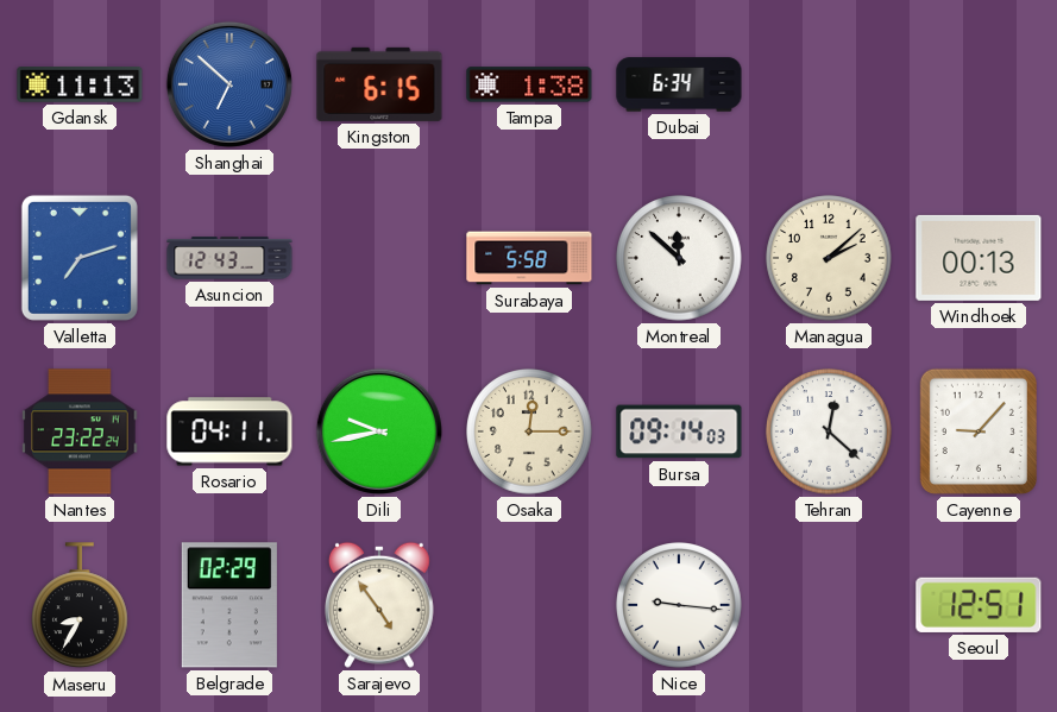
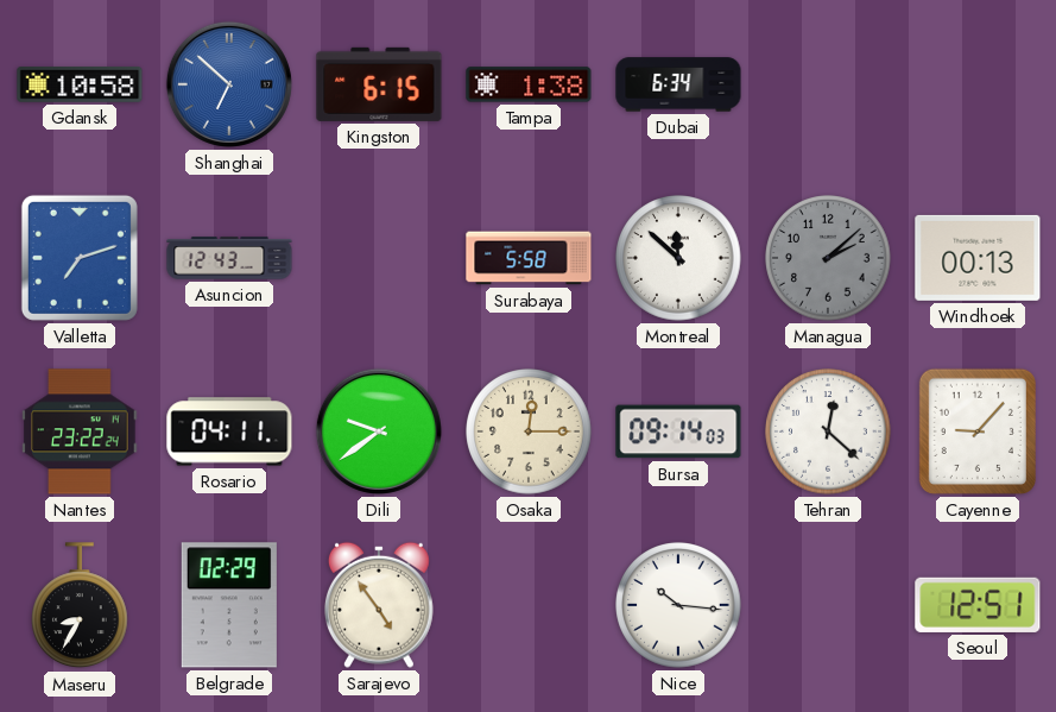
Gdansk: 11:13 -> 10:58 (80, 86)
Managua dial: cream -> grey (828, 258)
Dili: 9:43 -> 9:39 (379, 431)
Nice: 9:16 -> 10:16 (678, 605)
